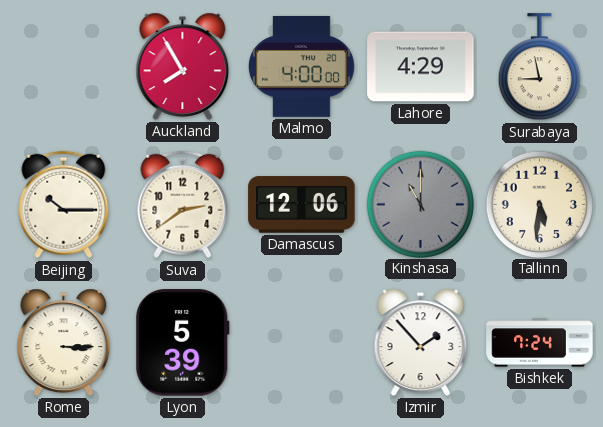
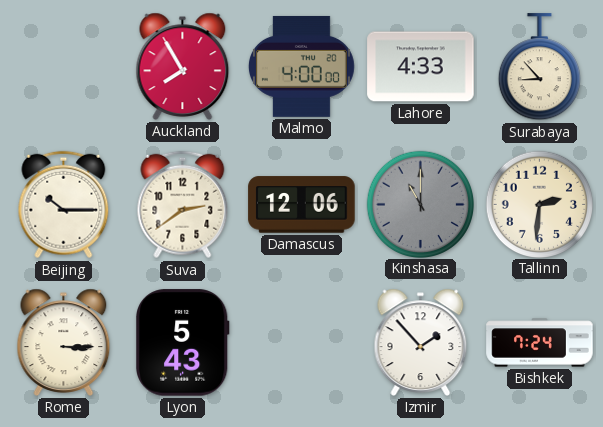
Lahore: 4:29 -> 4:33 (421, 67)
Surabaya: 8:58 -> 8:53 (539, 67)
Tallinn: 5:31 -> 2:31 (539, 204)
Lyon: 5:39 -> 5:43 (183, 343)
